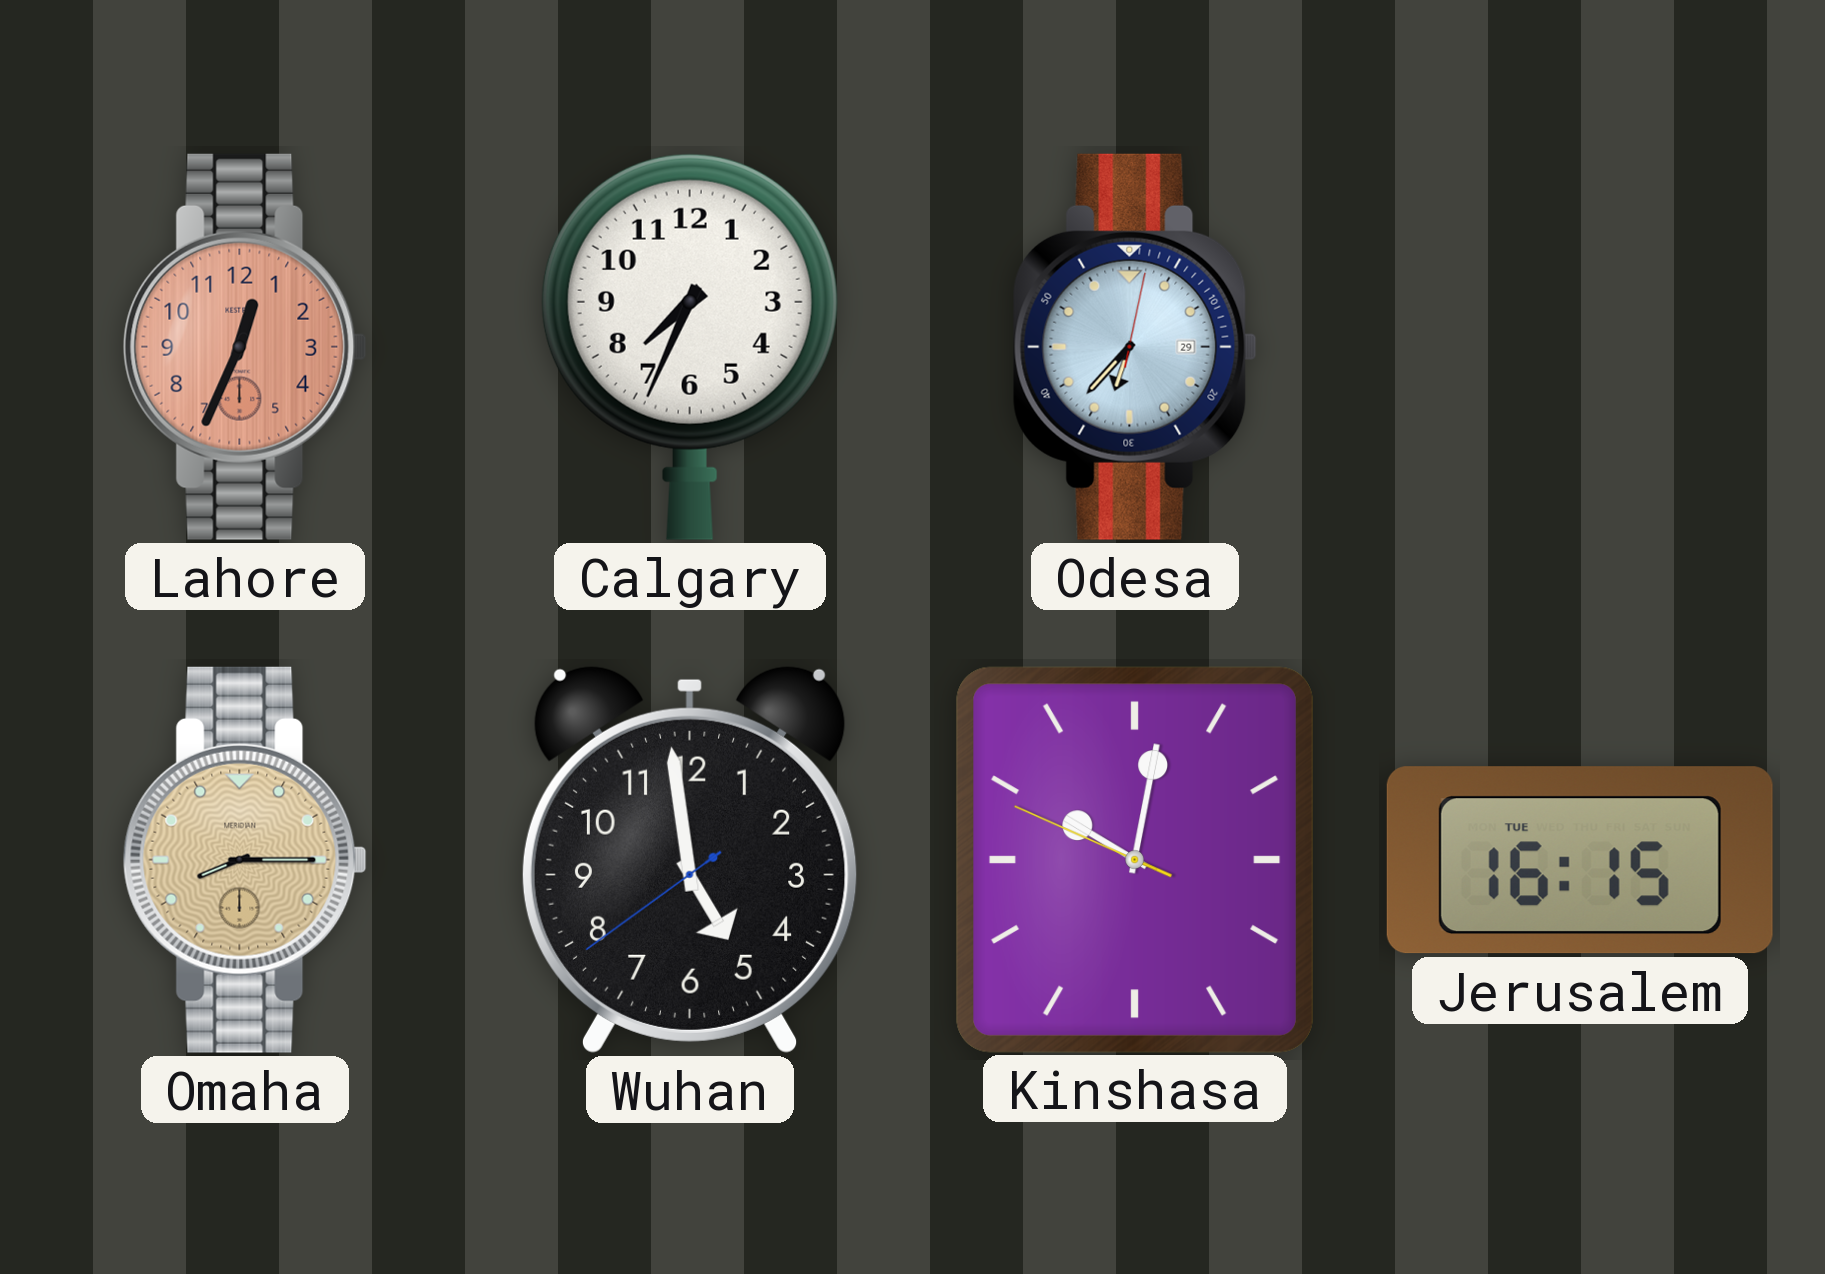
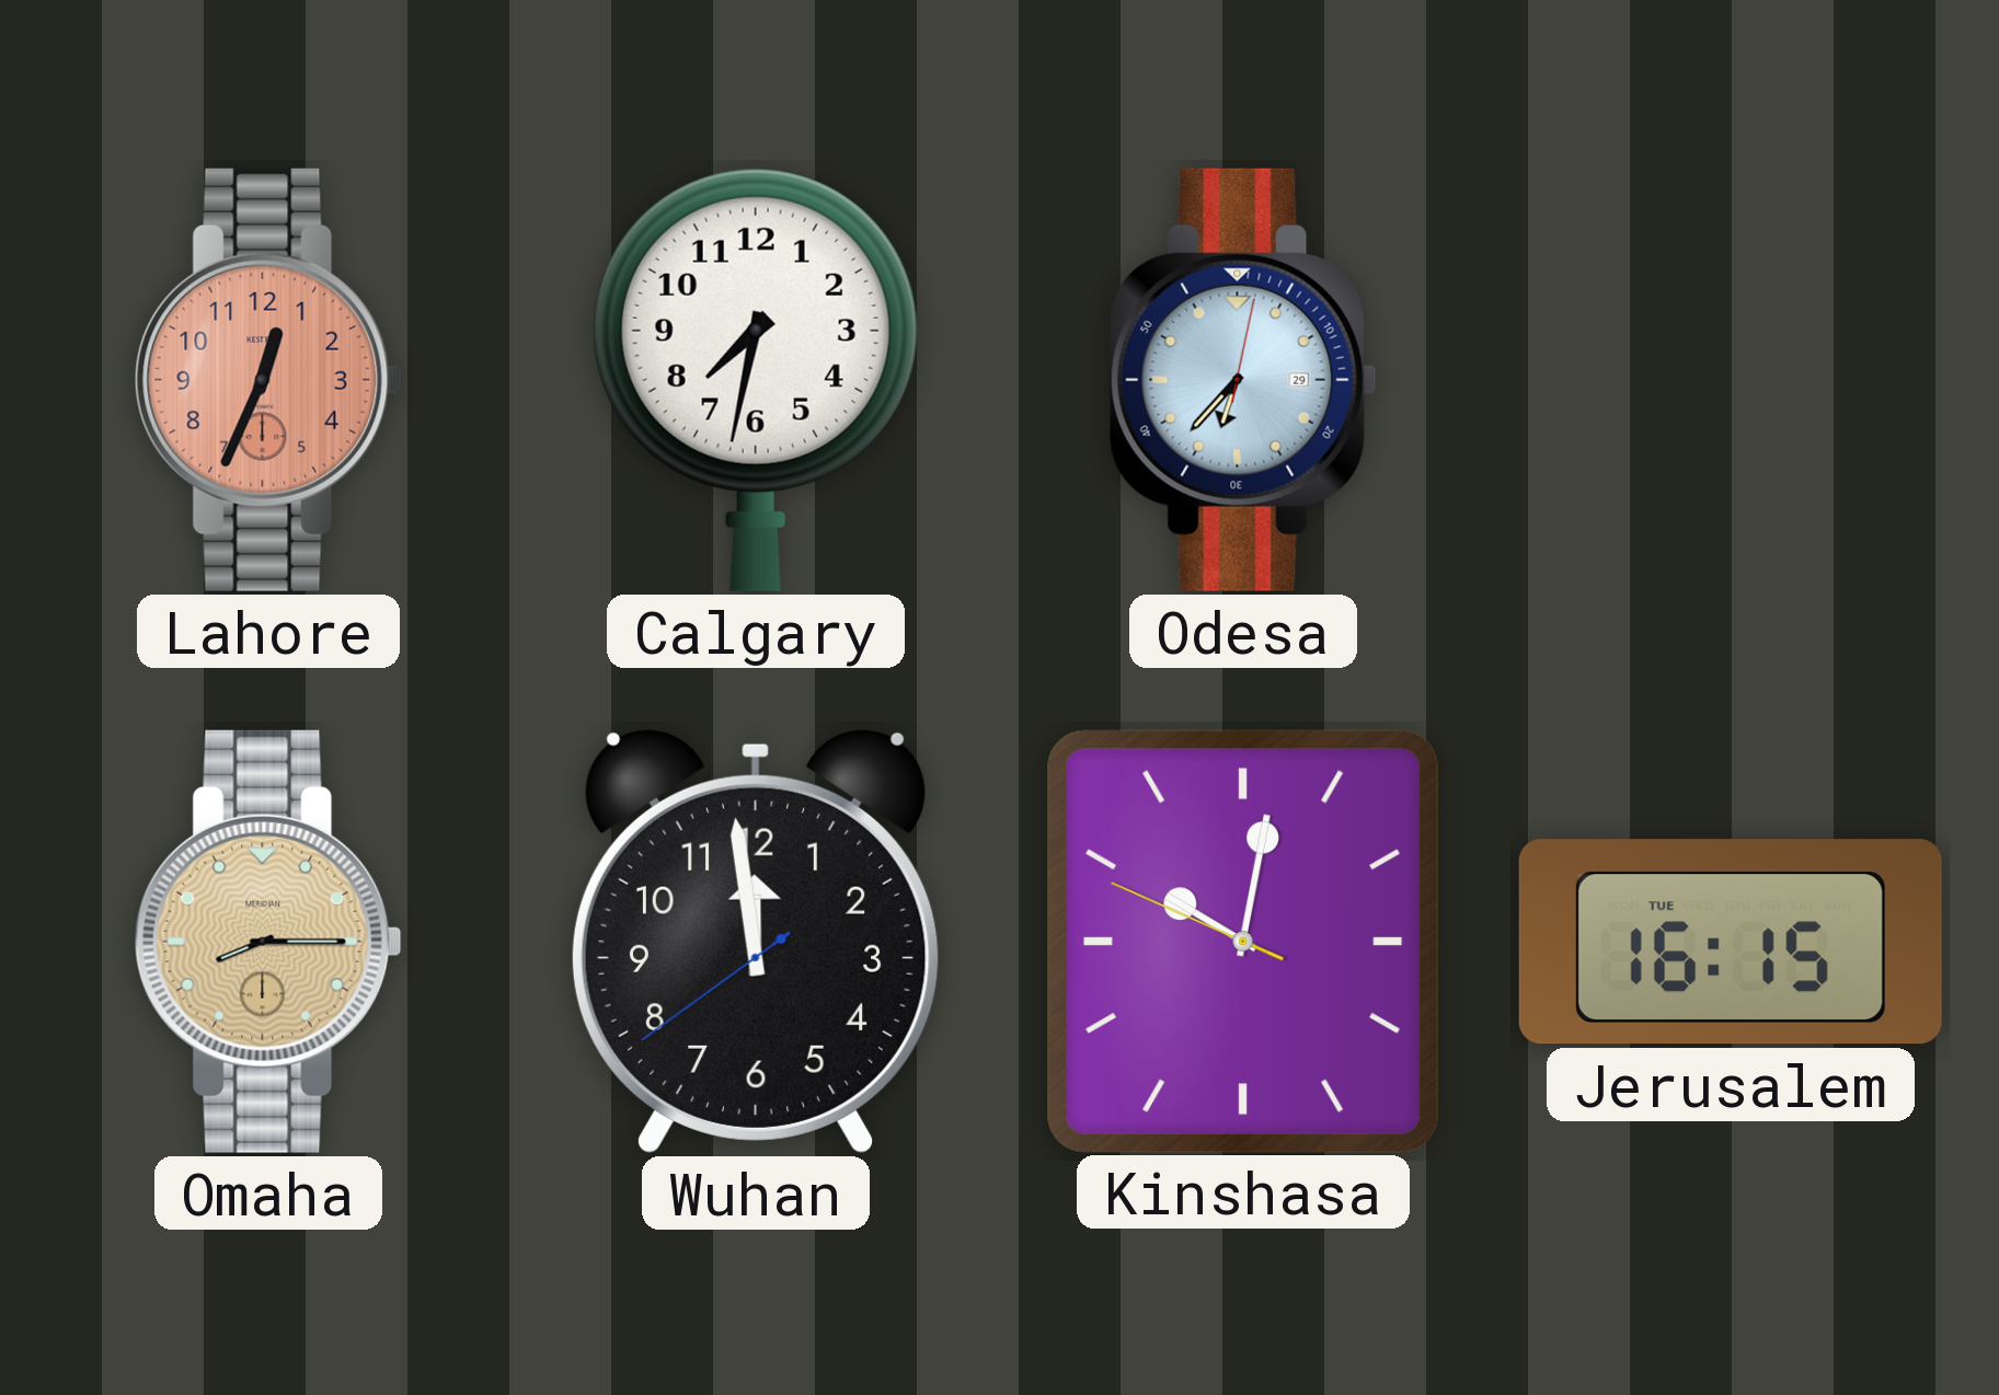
Calgary: 7:34 -> 7:32 (756, 380)
Wuhan: 4:58 -> 11:58 (756, 941)
